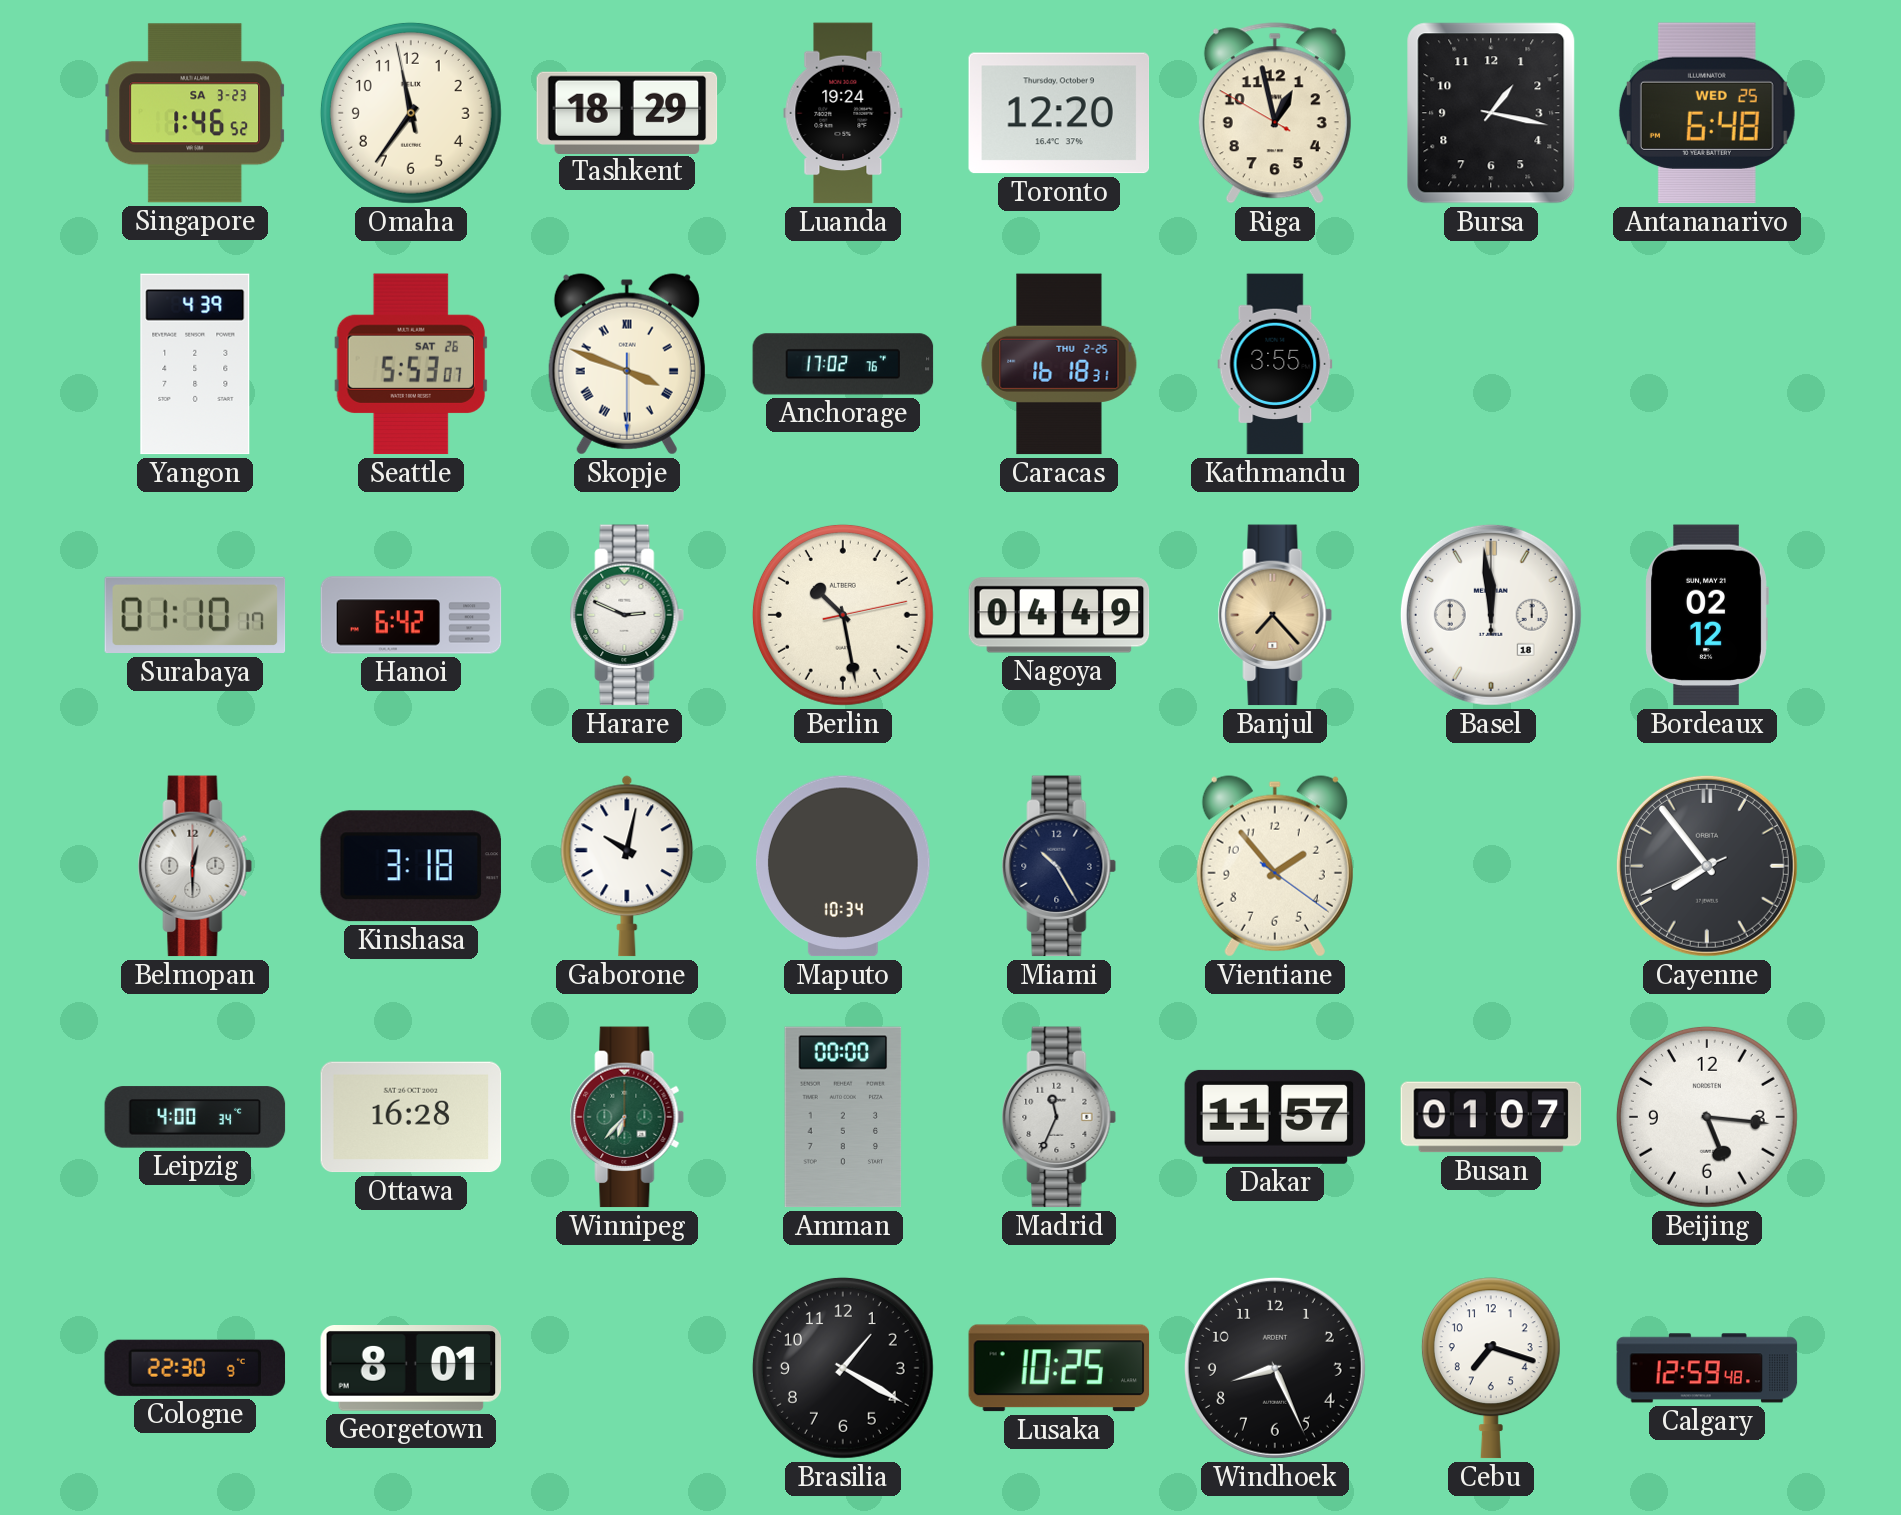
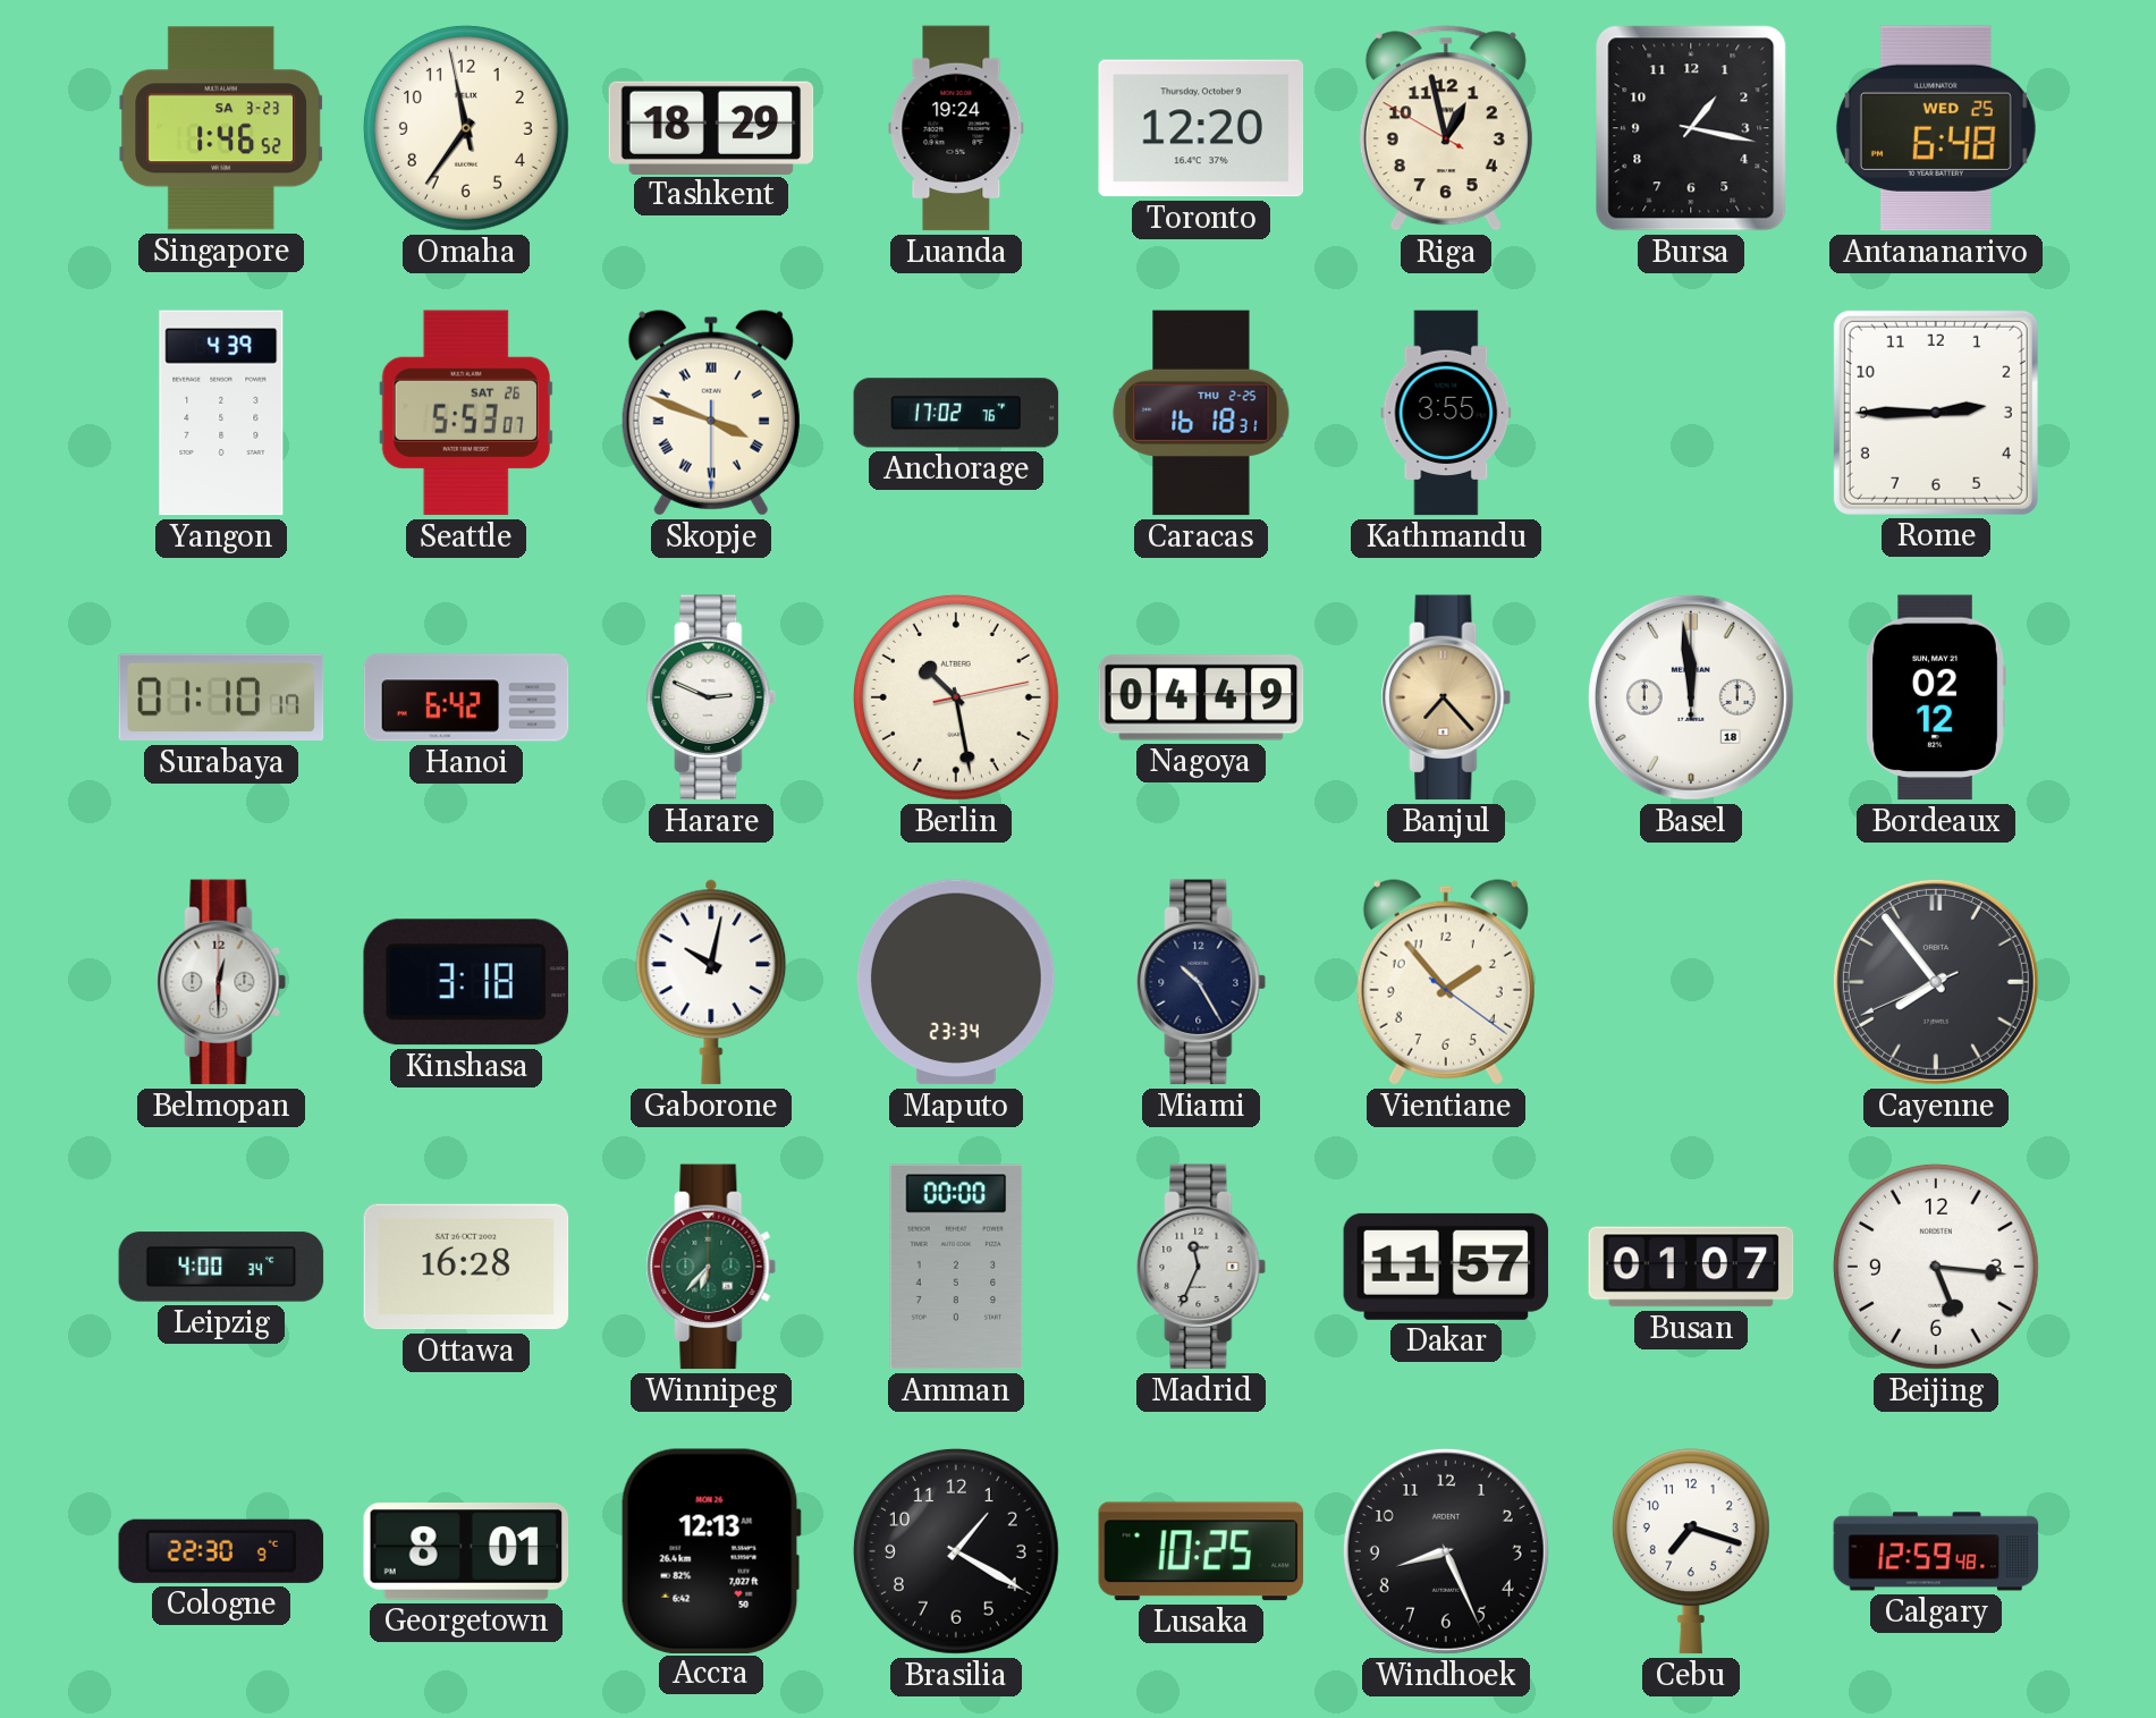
Rome: none -> 2:45 (1936, 413)
Maputo: 10:34 -> 23:34 (956, 982)
Accra: none -> 12:13 (711, 1550)
